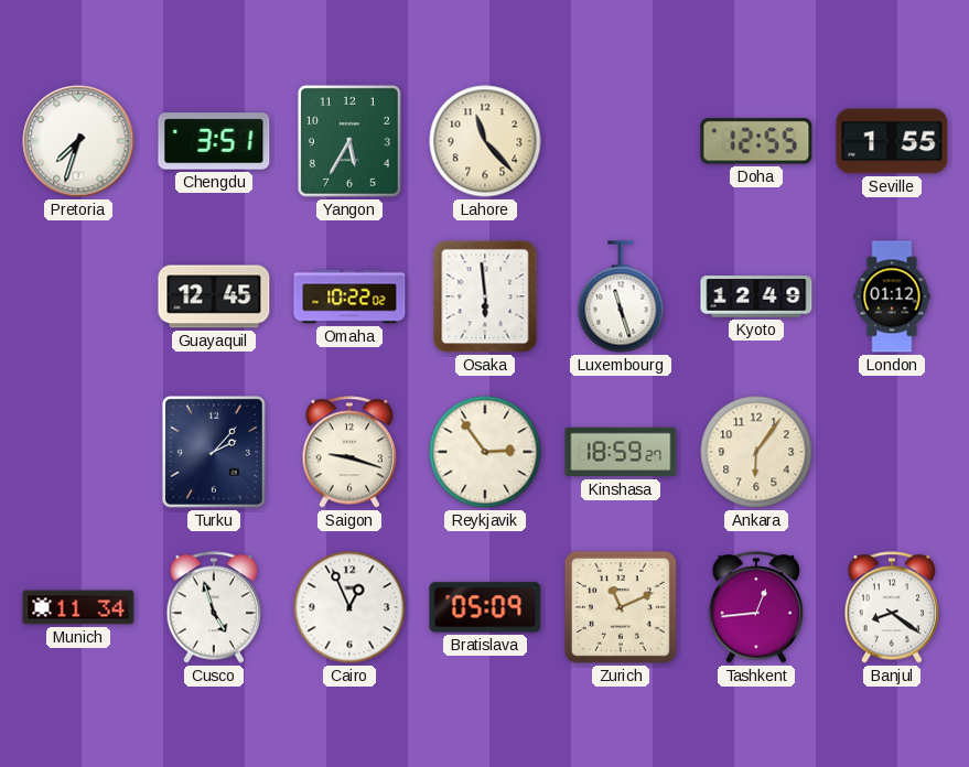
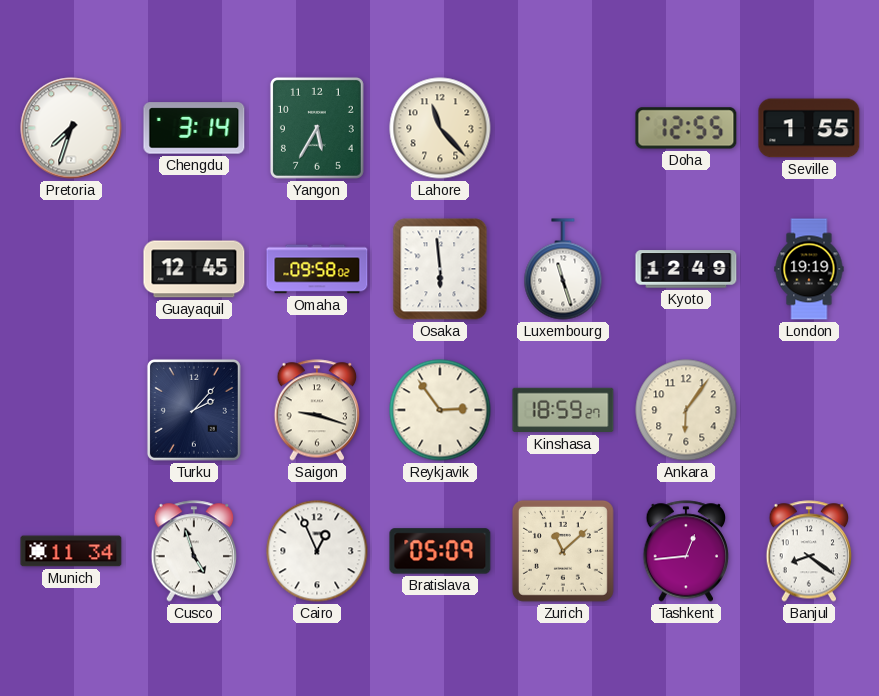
Chengdu: 3:51 -> 3:14 (194, 128)
Omaha: 10:22 -> 09:58 (317, 269)
London: 01:12 -> 19:19 (809, 269)
Zurich: 11:11 -> 11:08 (563, 551)
